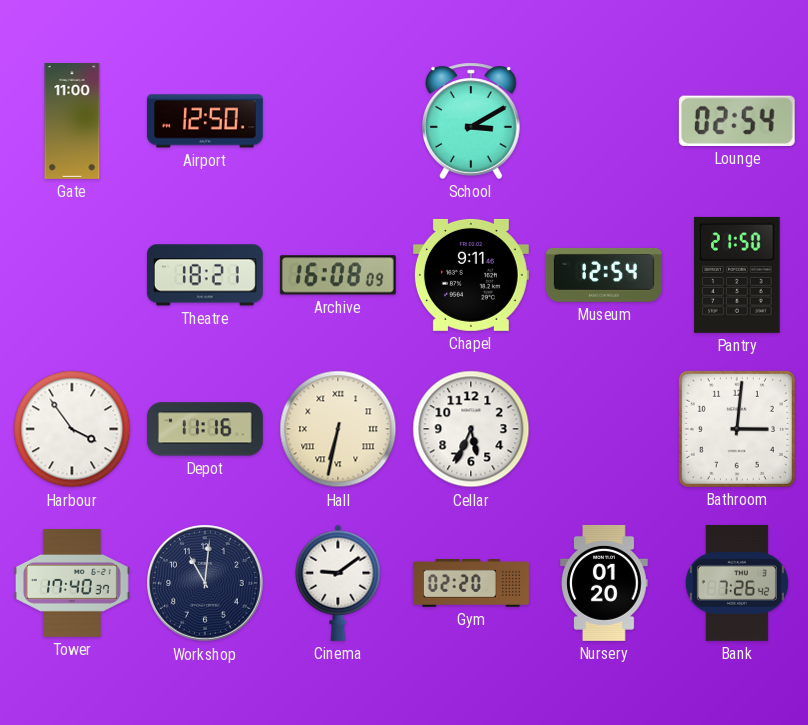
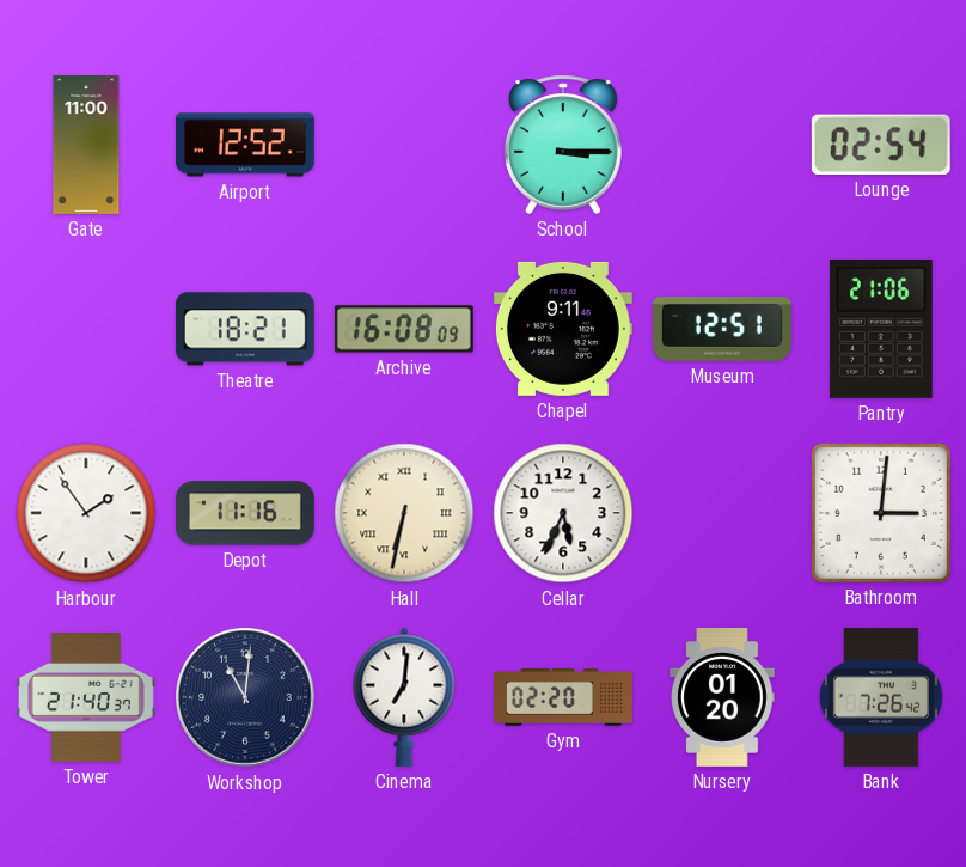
Airport: 12:50 -> 12:52 (245, 145)
School: 3:10 -> 3:15 (564, 145)
Museum: 12:54 -> 12:51 (722, 329)
Pantry: 21:50 -> 21:06 (881, 329)
Harbour: 3:54 -> 1:54 (86, 513)
Tower: 17:40 -> 21:40 (86, 698)
Cinema: 9:09 -> 7:01 (404, 697)
